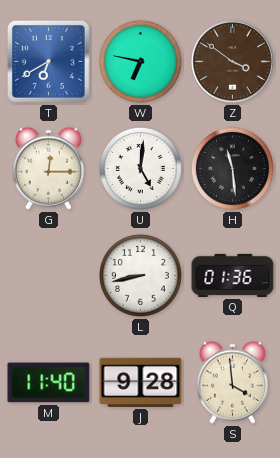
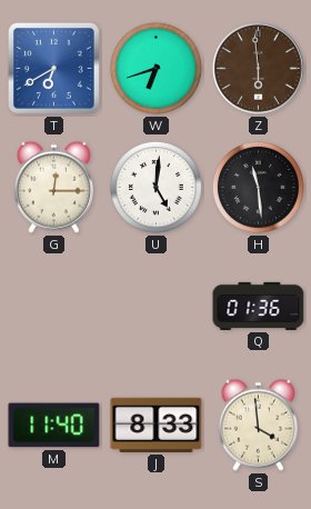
W: 6:47 -> 6:42 (155, 68)
Z: 3:51 -> 5:59 (259, 69)
L: 8:43 -> none (140, 275)
J: 9:28 -> 8:33 (157, 425)
